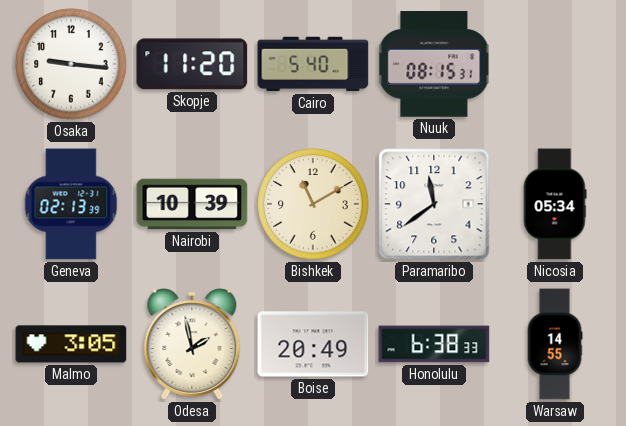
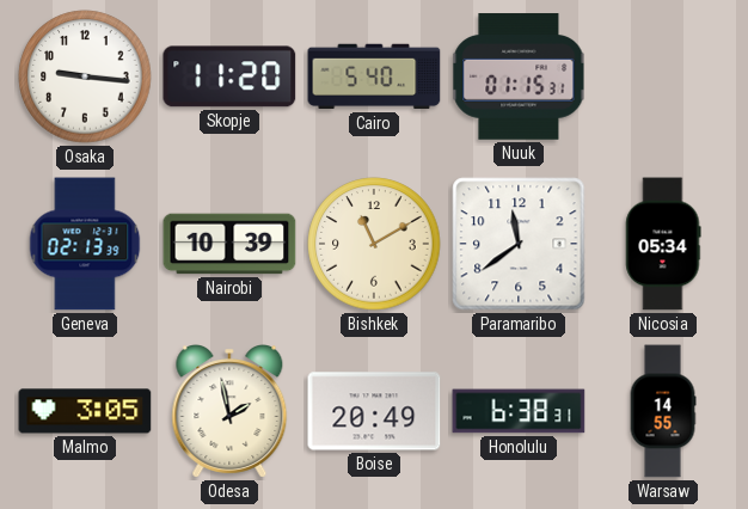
Nuuk: 08:15 -> 01:15 (519, 76)
Honolulu: 6:38:33 -> 6:38:31 (519, 411)
